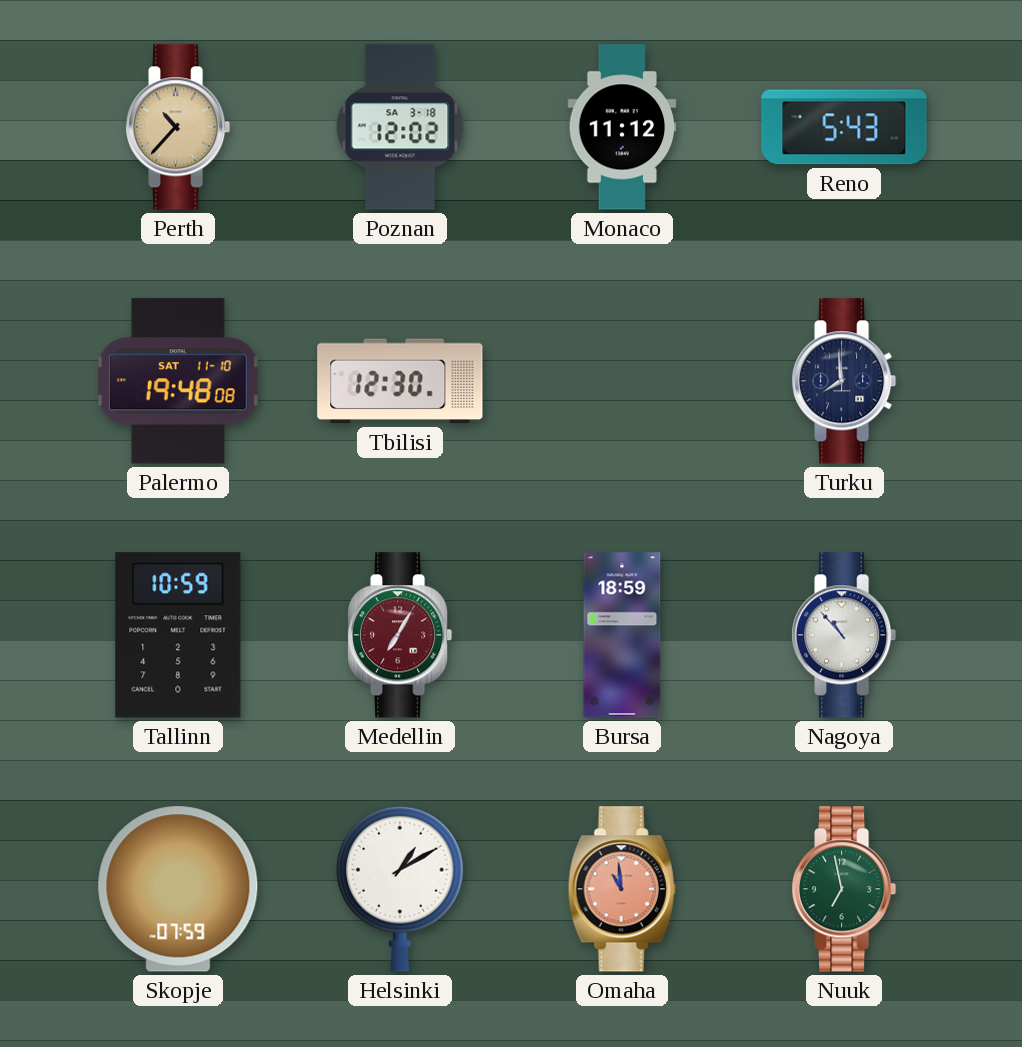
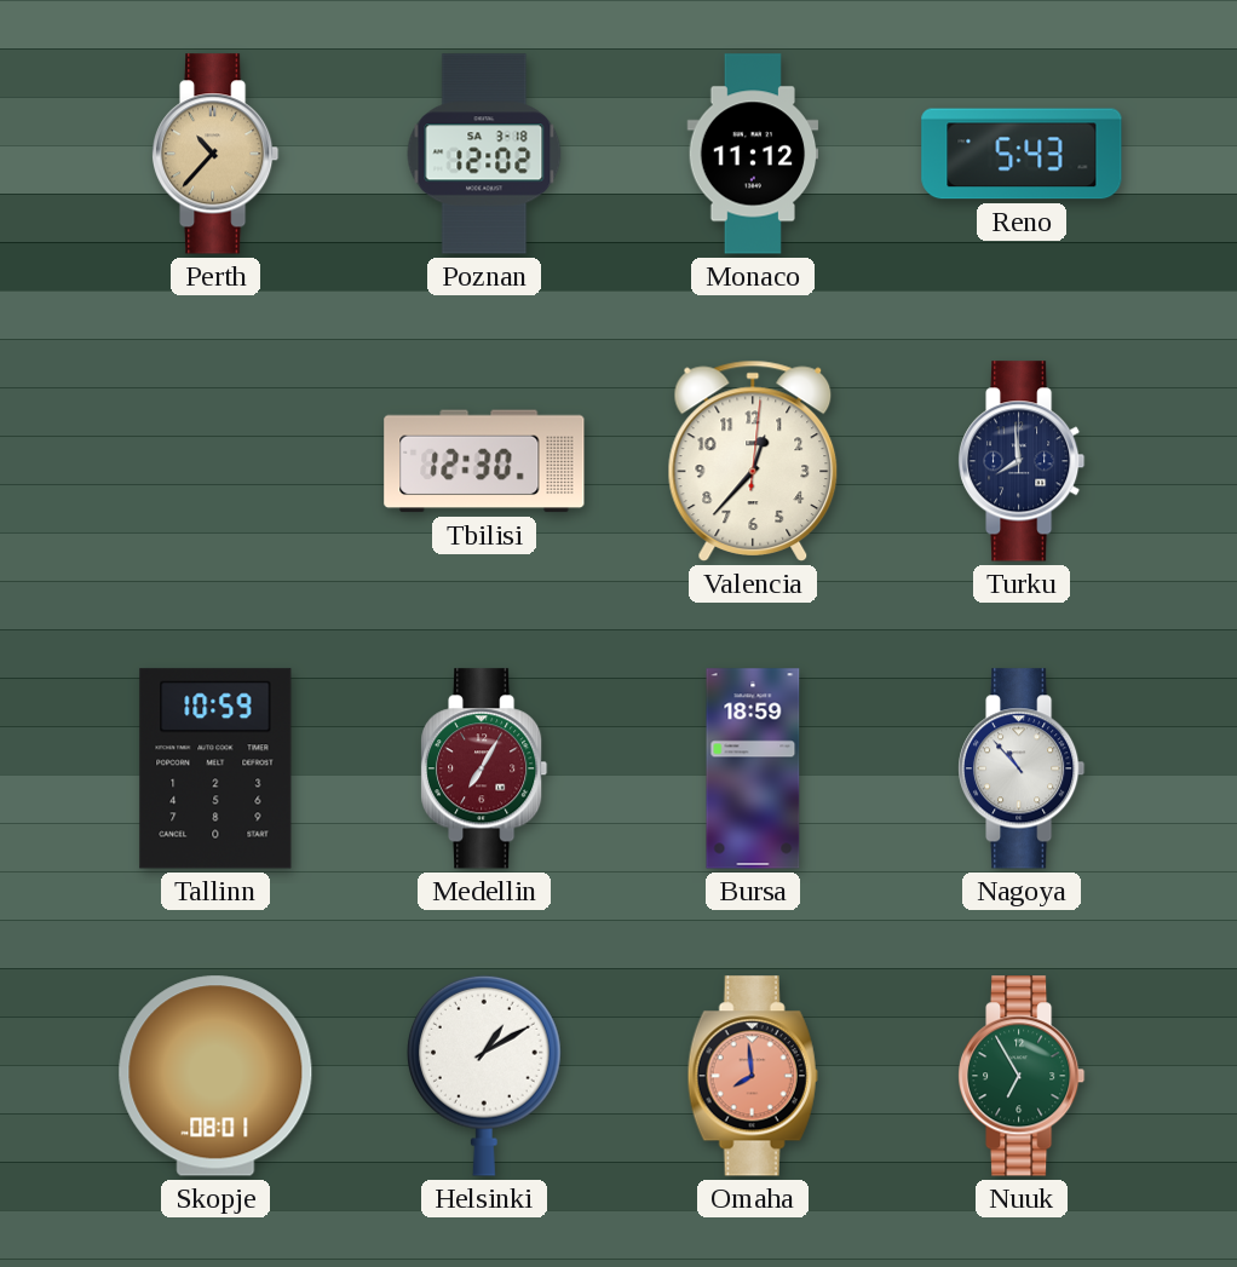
Palermo: 19:48 -> none (178, 381)
Valencia: none -> 12:37 (753, 461)
Skopje: 07:59 -> 08:01 (215, 1076)
Omaha: 10:59 -> 7:59 (753, 1076)
Nuuk: 6:58 -> 6:55 (1023, 1076)
